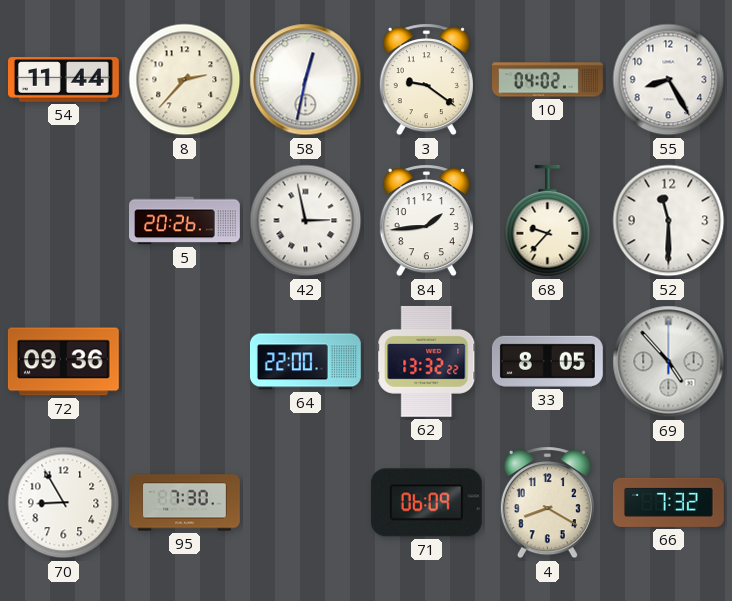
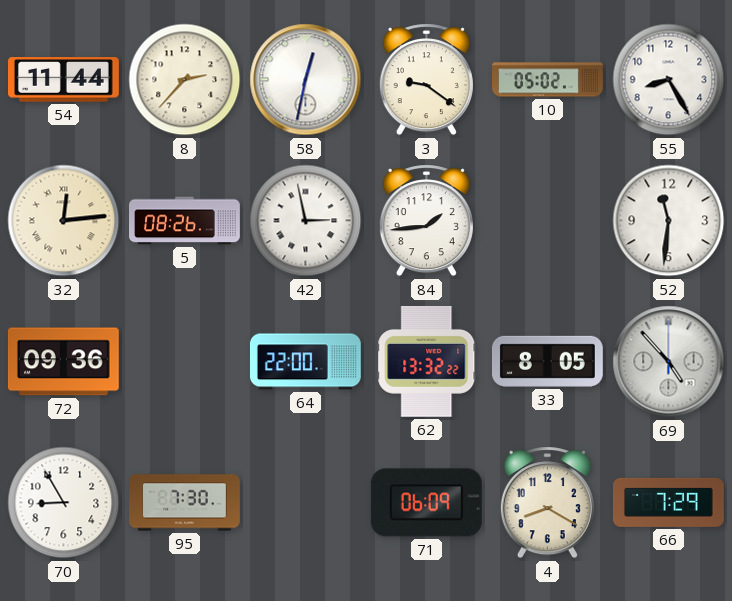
10: 04:02 -> 05:02 (548, 80)
32: none -> 12:14 (64, 221)
5: 20:26 -> 08:26 (185, 221)
68: 9:37 -> none (548, 221)
52: 11:30 -> 11:31 (669, 221)
66: 7:32 -> 7:29 (668, 502)
